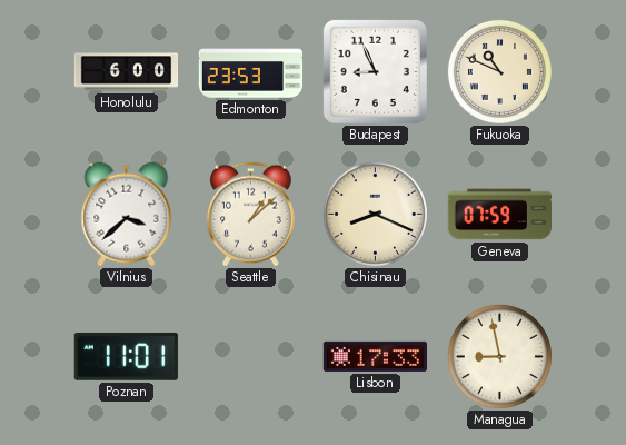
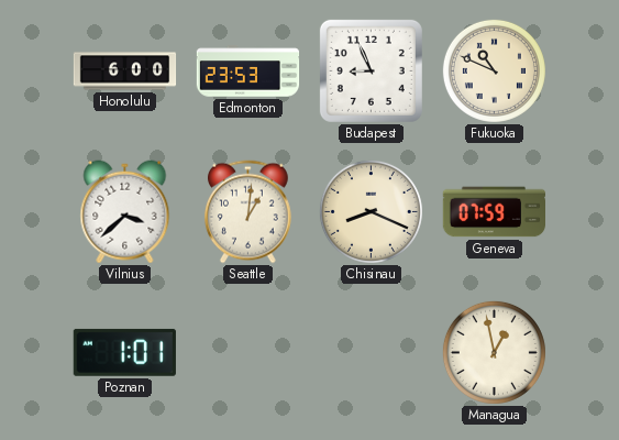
Seattle: 1:08 -> 1:01 (248, 212)
Poznan: 11:01 -> 1:01 (124, 352)
Lisbon: 17:33 -> none (375, 356)
Managua: 8:58 -> 12:58 (494, 352)
